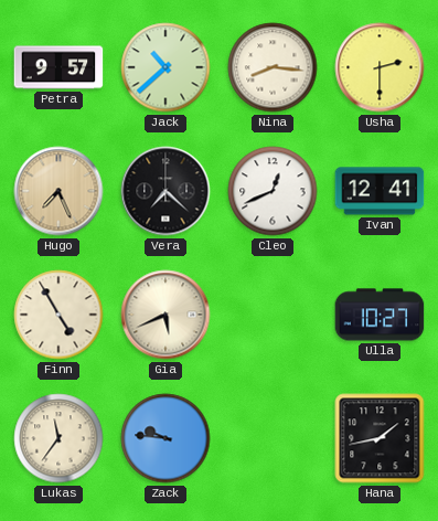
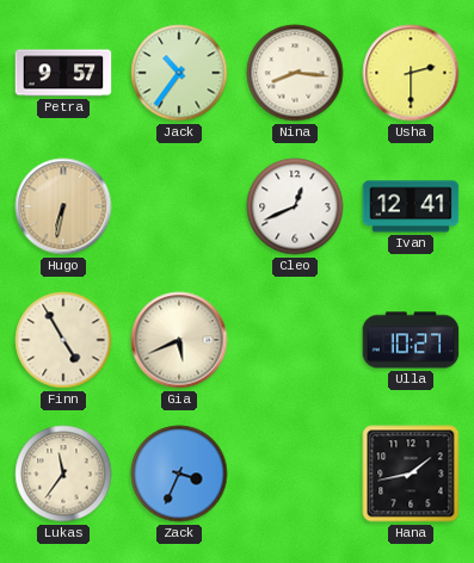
Jack: 10:38 -> 10:36 (179, 73)
Hugo: 7:26 -> 6:32 (63, 206)
Vera: 7:22 -> none (165, 191)
Zack: 9:46 -> 3:34 (179, 474)
